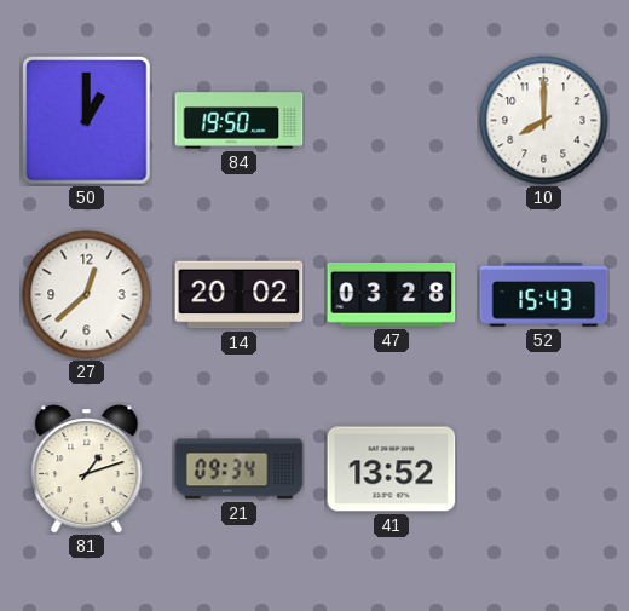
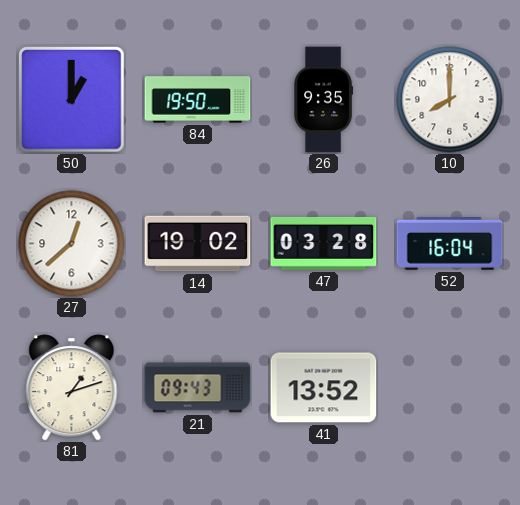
26: none -> 9:35 (324, 100)
14: 20:02 -> 19:02 (198, 244)
52: 15:43 -> 16:04 (450, 244)
21: 09:34 -> 09:43 (198, 388)
